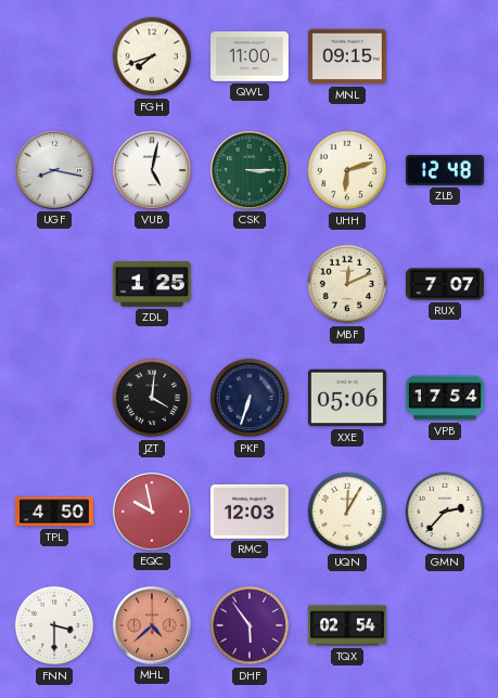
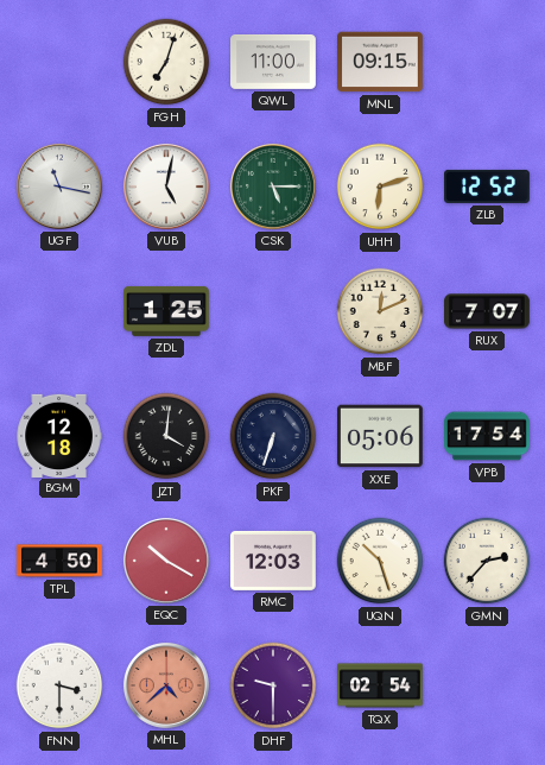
FGH: 7:42 -> 7:03 (166, 62)
UGF: 8:17 -> 11:17 (59, 186)
CSK: 3:15 -> 5:15 (273, 186)
ZLB: 12:48 -> 12:52 (488, 186)
BGM: none -> 12:18 (59, 435)
EQC: 9:58 -> 10:20 (166, 561)
UQN: 12:05 -> 10:27 (380, 561)
DHF: 5:54 -> 9:30 (273, 685)
